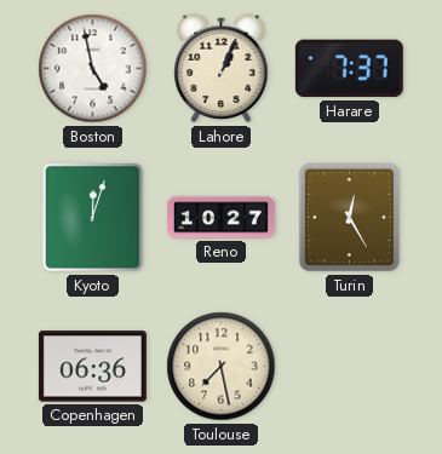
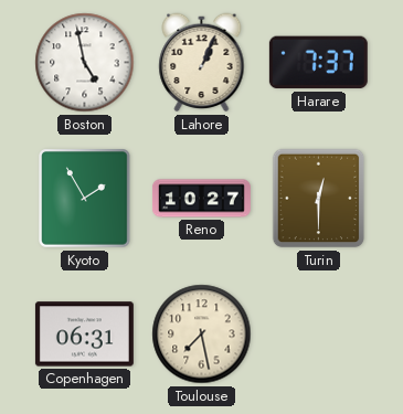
Kyoto: 12:03 -> 1:55 (85, 199)
Turin: 12:25 -> 12:30 (319, 199)
Copenhagen: 06:36 -> 06:31 (84, 335)
